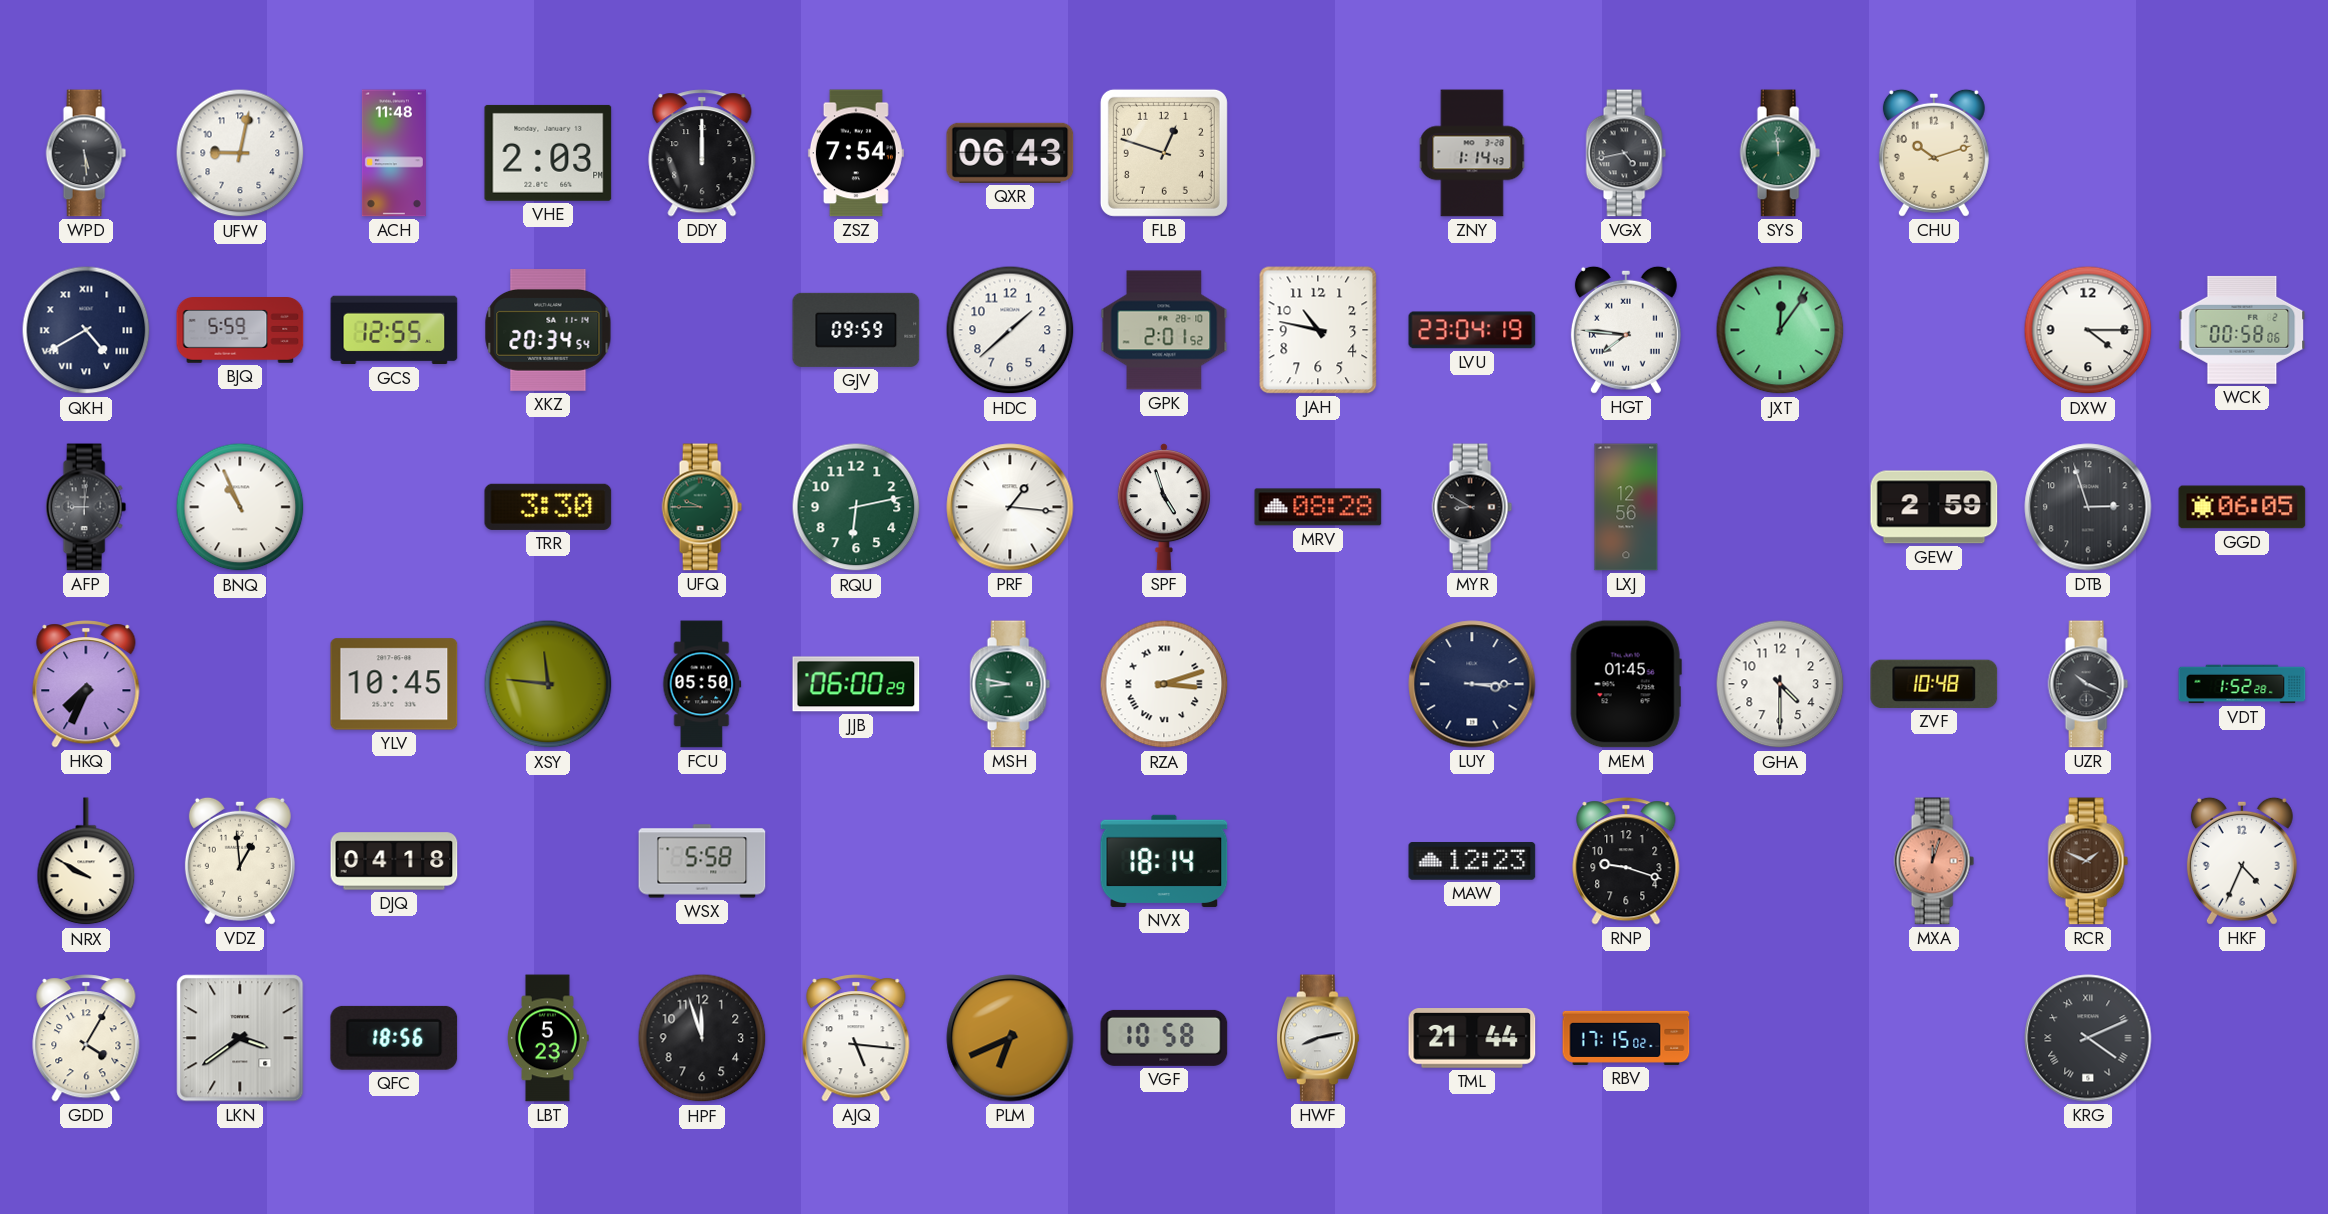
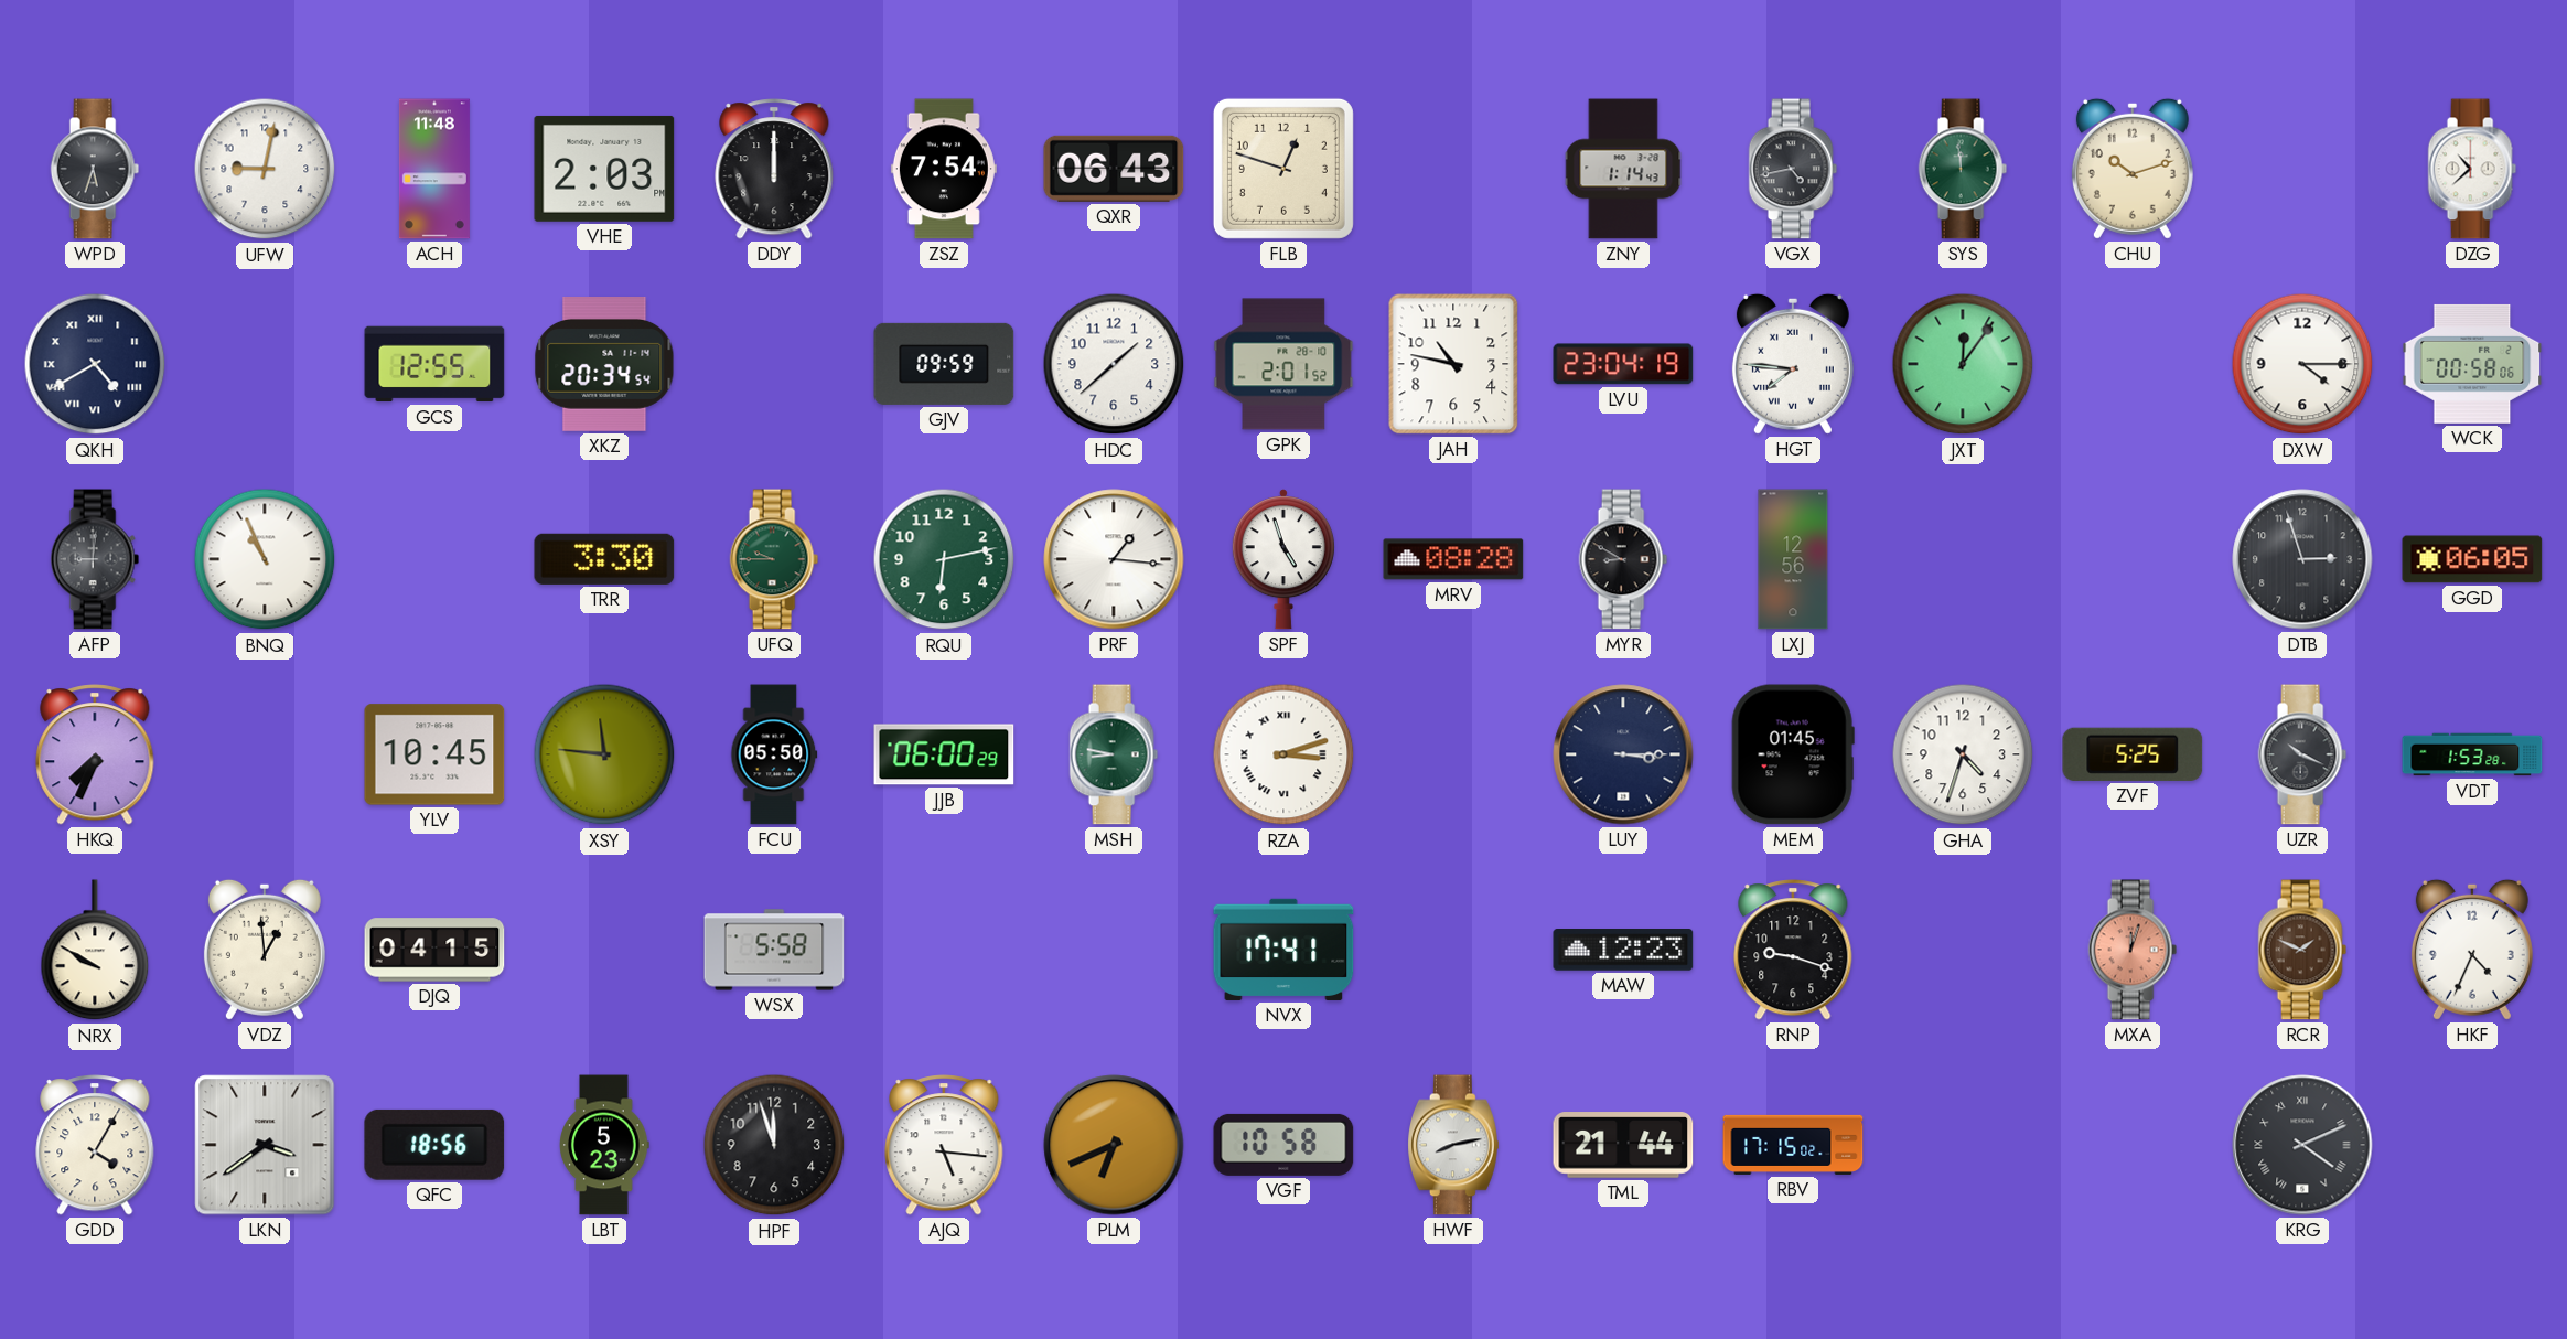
WPD: 5:29 -> 5:33 (95, 169)
DZG: none -> 10:38 (2472, 169)
BJQ: 5:59 -> none (240, 331)
GEW: 2:59 -> none (1934, 507)
GHA: 4:30 -> 4:33 (1963, 754)
ZVF: 10:48 -> 5:25 (2133, 754)
VDT: 1:52 -> 1:53 (2472, 754)
DJQ: 04:18 -> 04:15 (434, 950)
NVX: 18:14 -> 17:41 (1283, 950)
